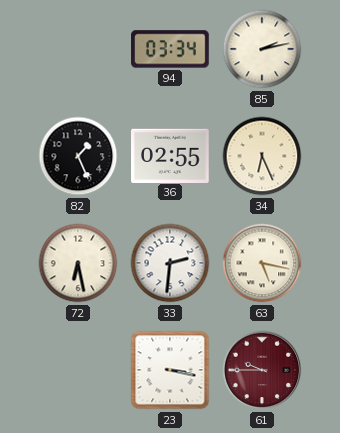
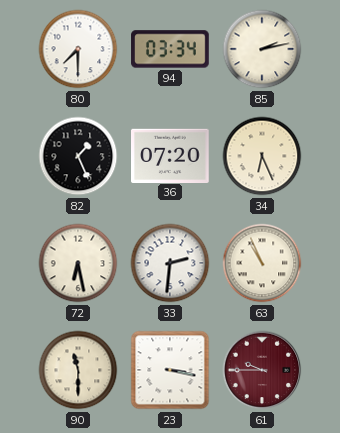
80: none -> 7:30 (78, 49)
36: 02:55 -> 07:20 (171, 155)
63: 5:17 -> 10:56 (262, 263)
90: none -> 11:30 (78, 370)
